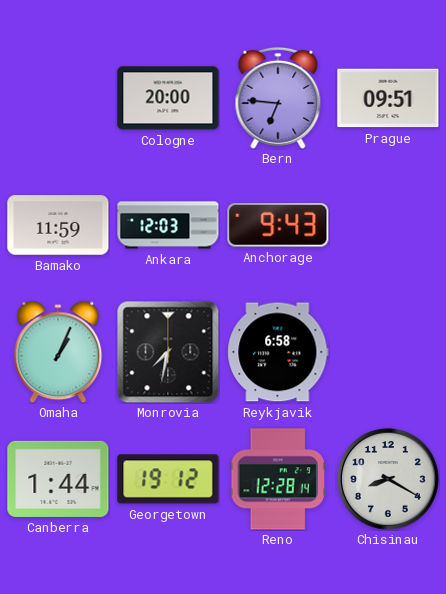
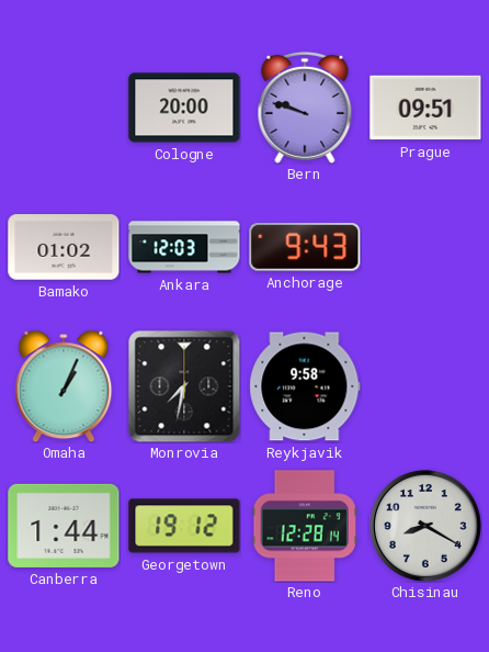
Bern: 6:46 -> 9:48 (305, 108)
Bamako: 11:59 -> 01:02 (64, 247)
Reykjavik: 6:58 -> 9:58 (305, 386)
